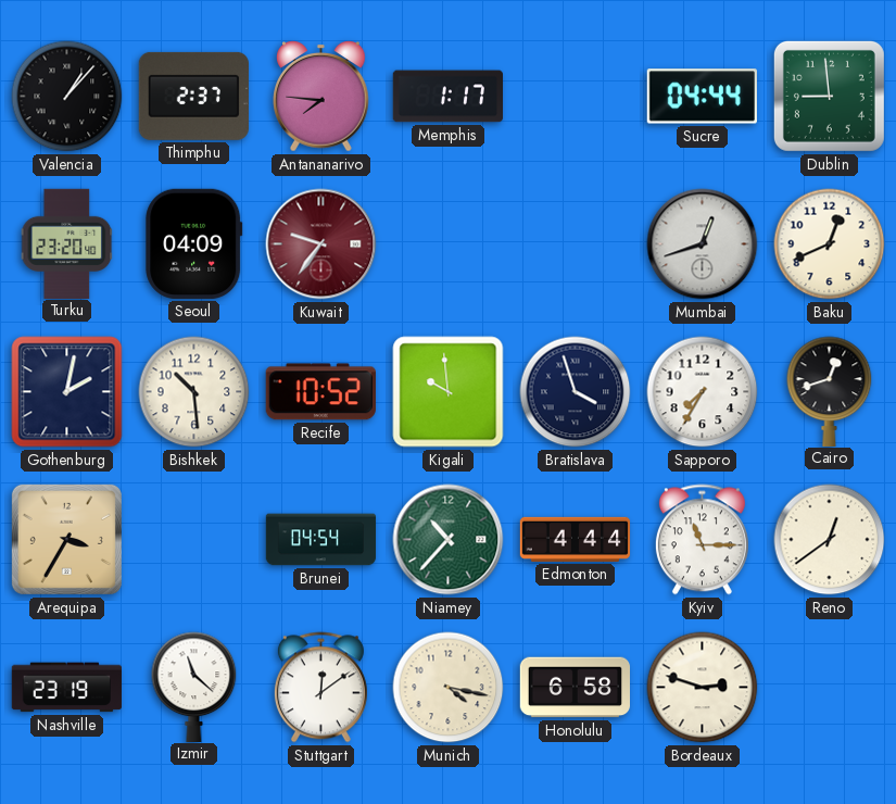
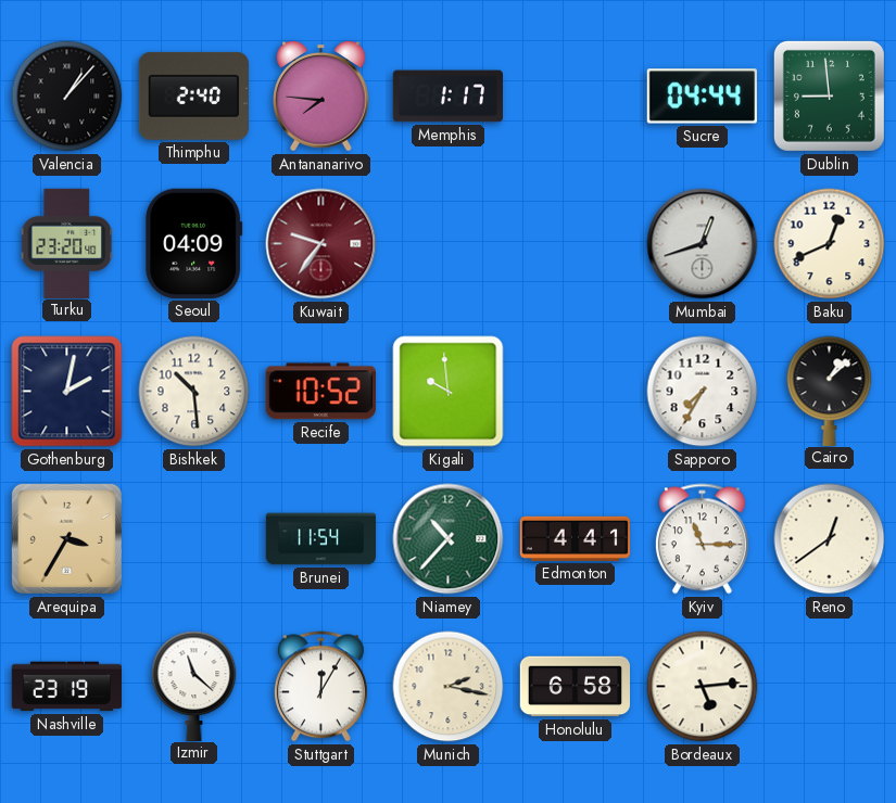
Thimphu: 2:37 -> 2:40 (193, 95)
Bratislava: 3:57 -> none (576, 392)
Cairo: 12:42 -> 1:08 (830, 391)
Brunei: 04:54 -> 11:54 (321, 539)
Edmonton: 4:44 -> 4:41 (576, 538)
Stuttgart: 12:09 -> 12:05 (320, 687)
Munich: 4:17 -> 2:17 (449, 687)
Bordeaux: 2:48 -> 5:14 (703, 687)
